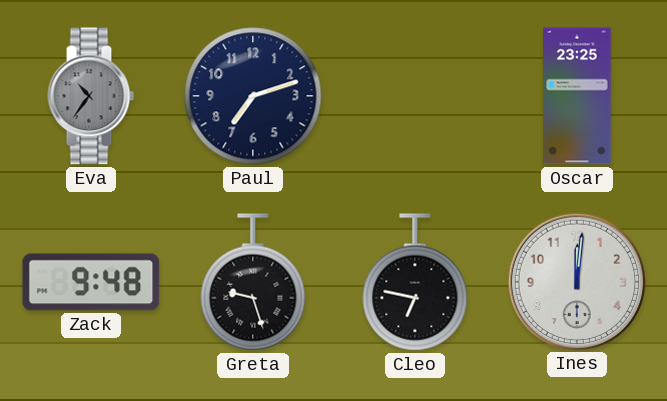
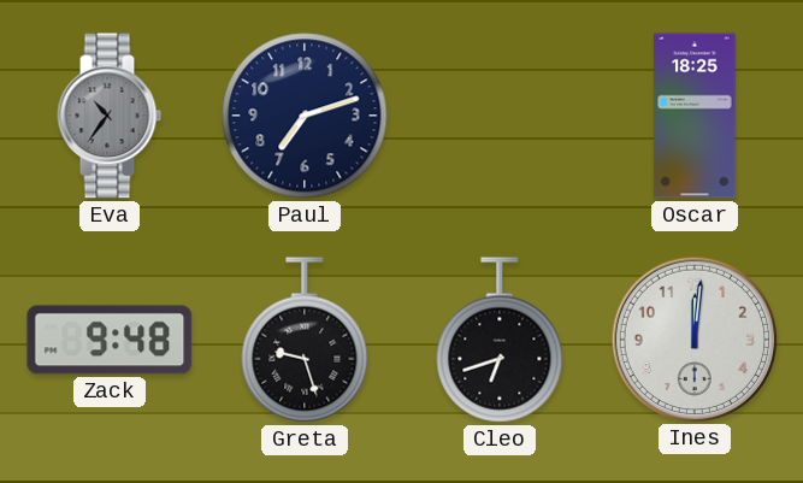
Oscar: 23:25 -> 18:25 (695, 116)
Cleo: 6:47 -> 6:42 (500, 340)
